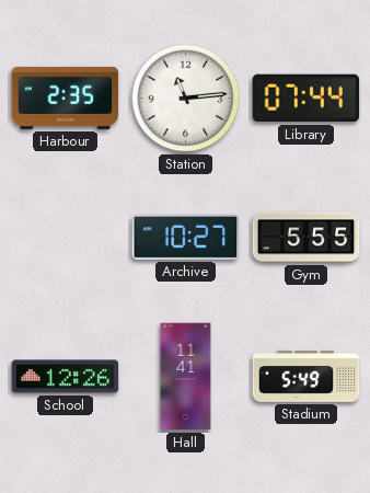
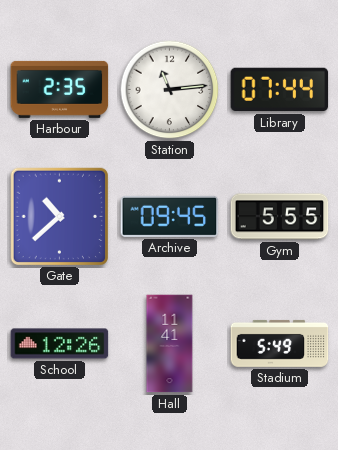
Gate: none -> 10:38 (59, 216)
Archive: 10:27 -> 09:45 (170, 216)
